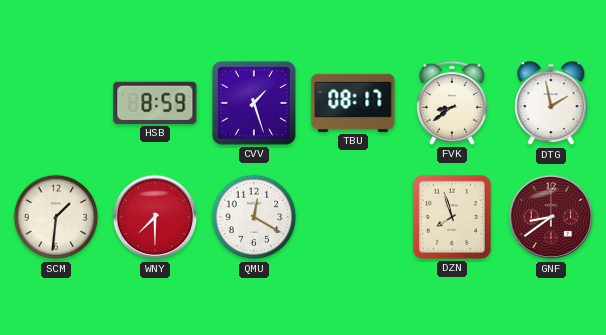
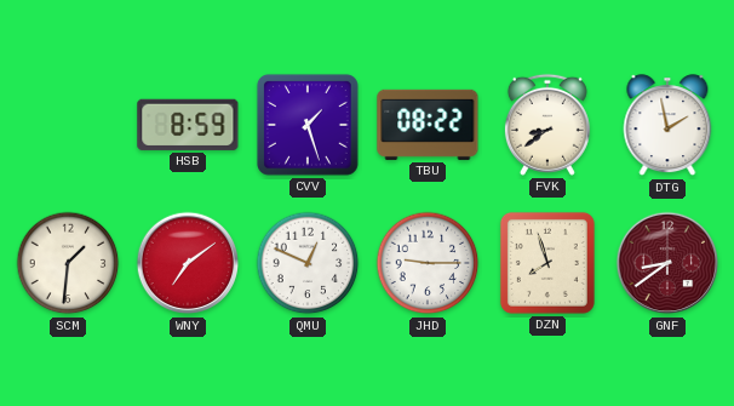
TBU: 08:17 -> 08:22 (428, 125)
WNY: 7:30 -> 7:09 (188, 263)
QMU: 12:20 -> 12:49 (308, 263)
JHD: none -> 9:15 (428, 263)
